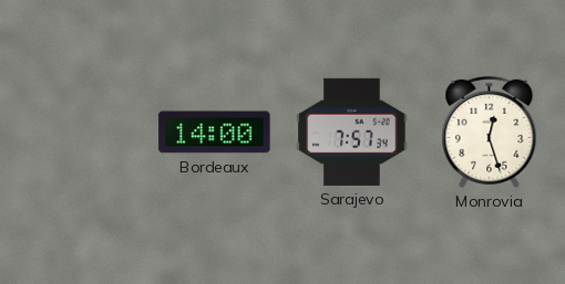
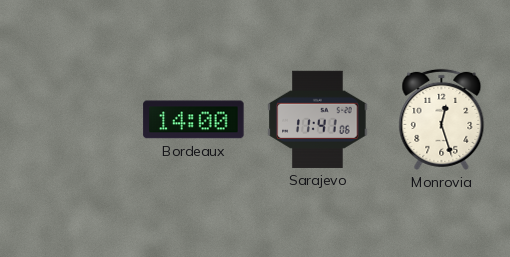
Sarajevo: 7:57 -> 11:41 (318, 119)
